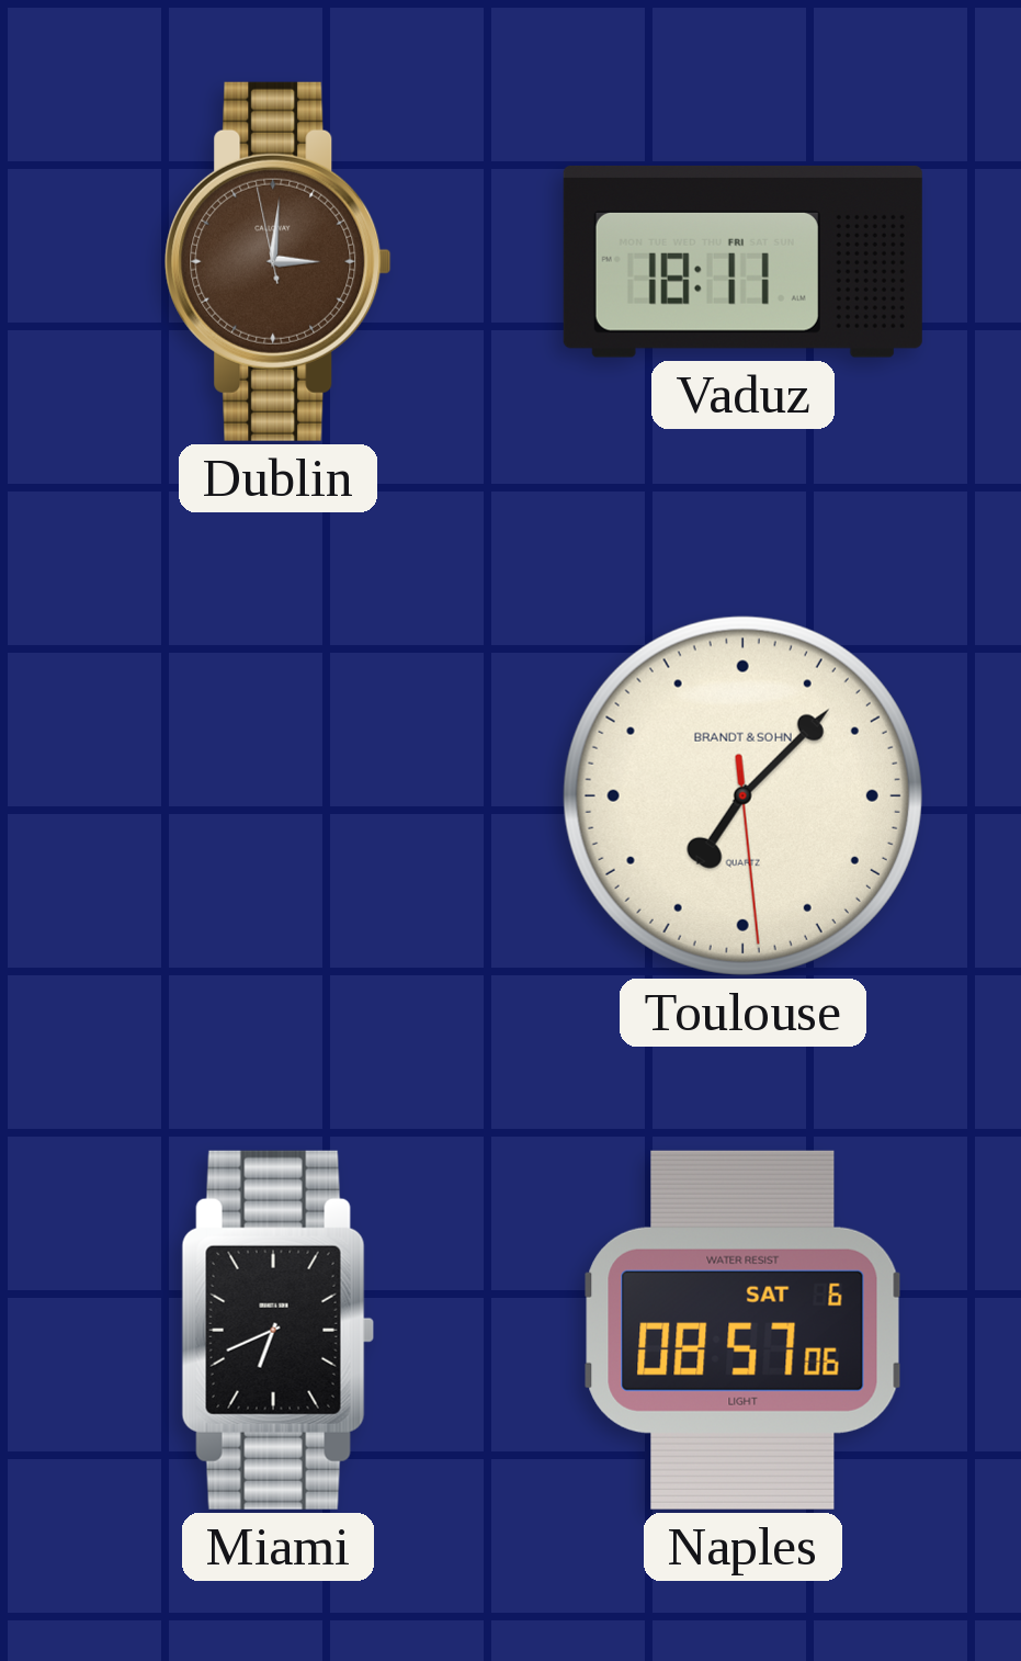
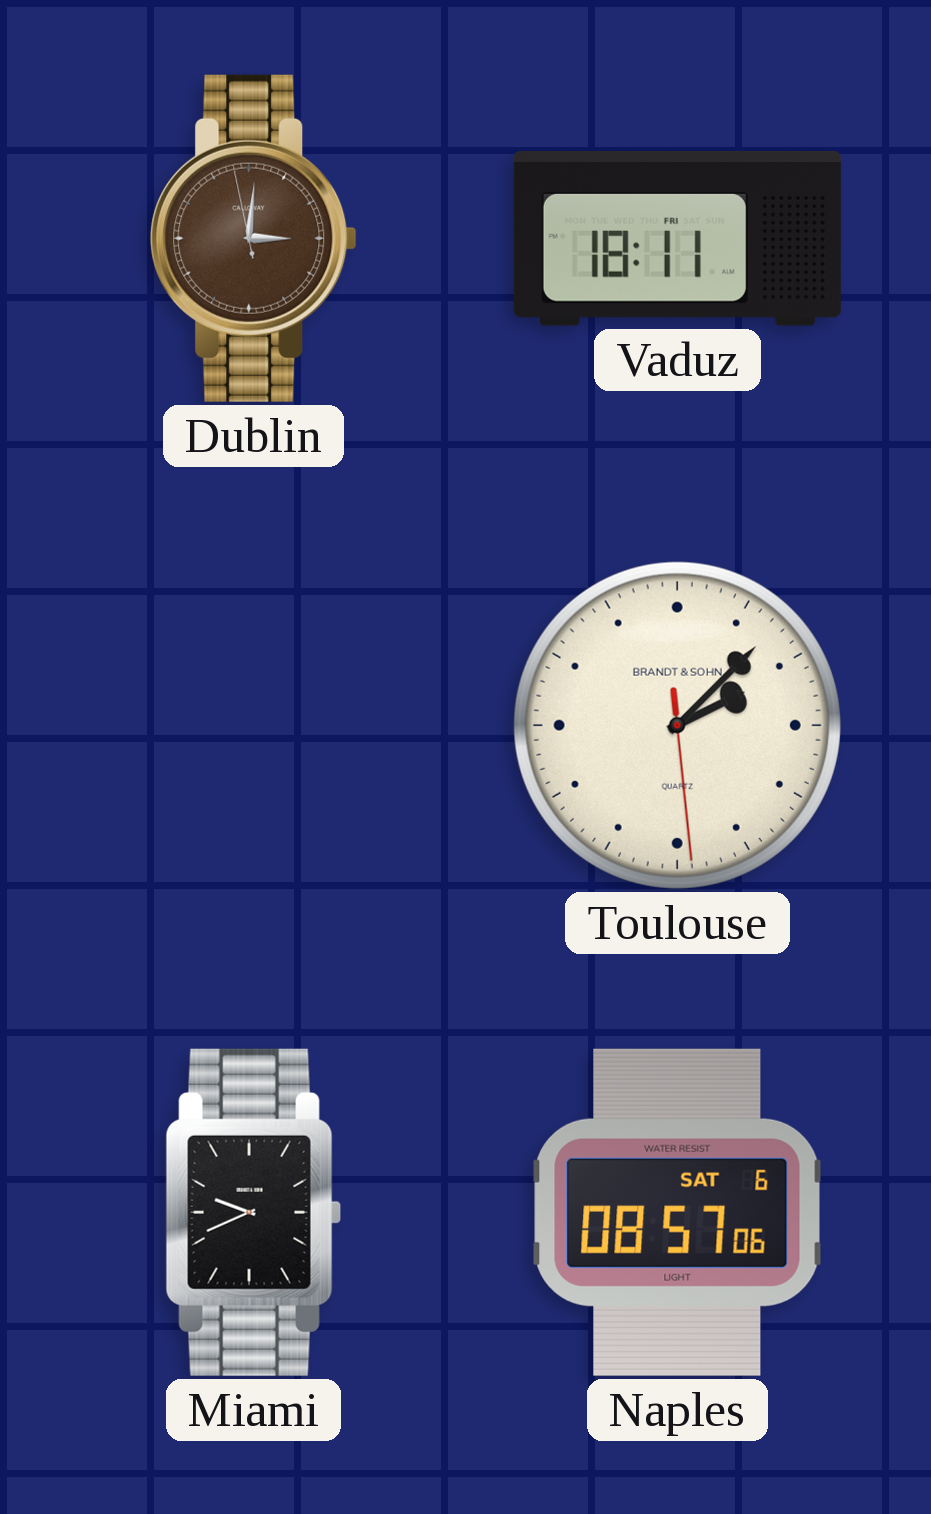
Toulouse: 7:07 -> 2:07 (677, 725)
Miami: 6:41 -> 9:41 (253, 1212)
